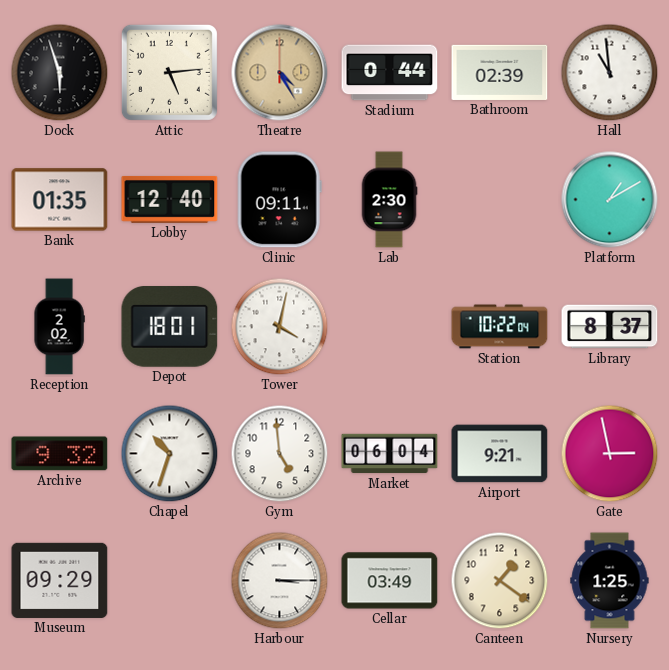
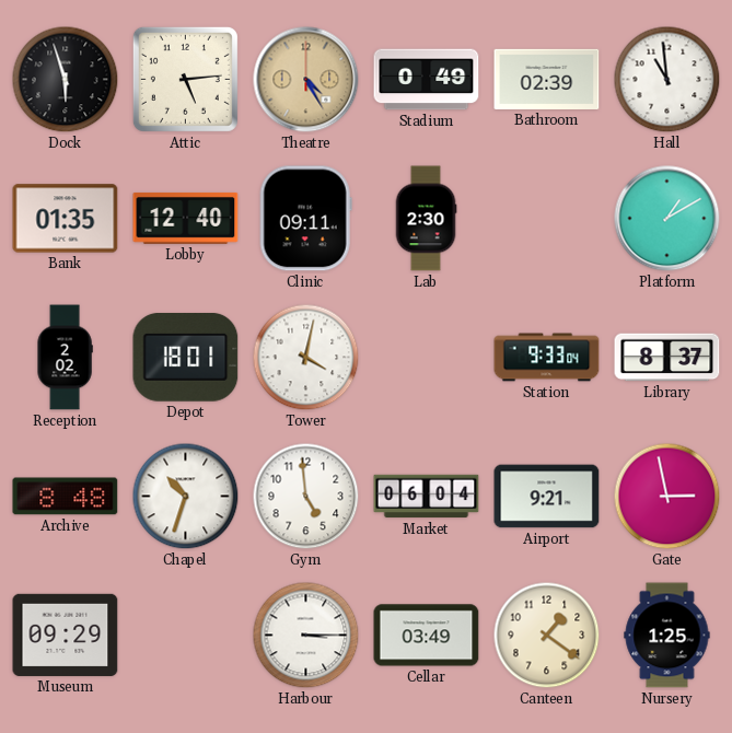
Stadium: 0:44 -> 0:49 (427, 80)
Station: 10:22 -> 9:33 (547, 358)
Archive: 9:32 -> 8:48 (66, 497)
